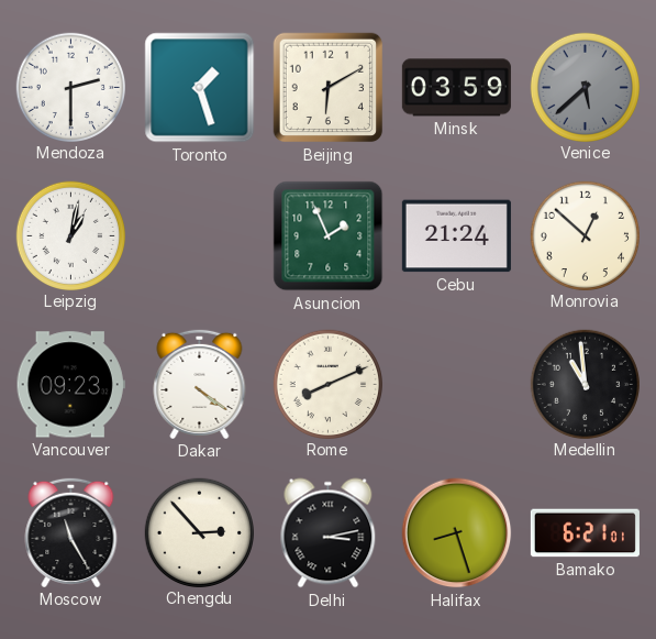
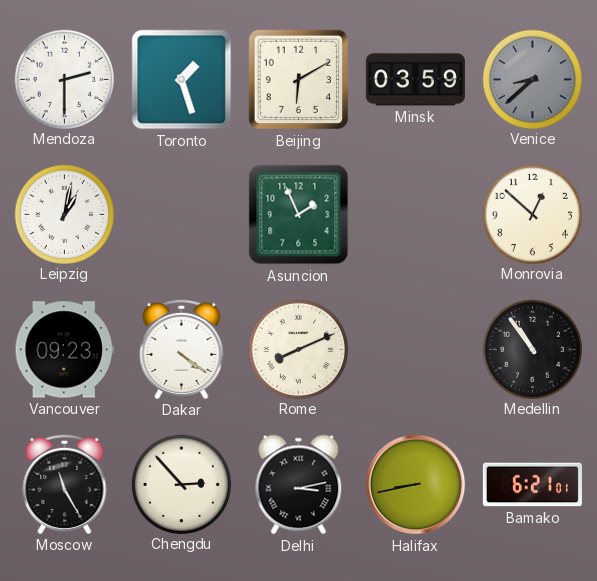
Venice: 5:38 -> 8:38 (532, 79)
Cebu: 21:24 -> none (456, 236)
Medellin: 10:59 -> 10:54 (532, 349)
Halifax: 8:27 -> 8:43 (416, 485)
